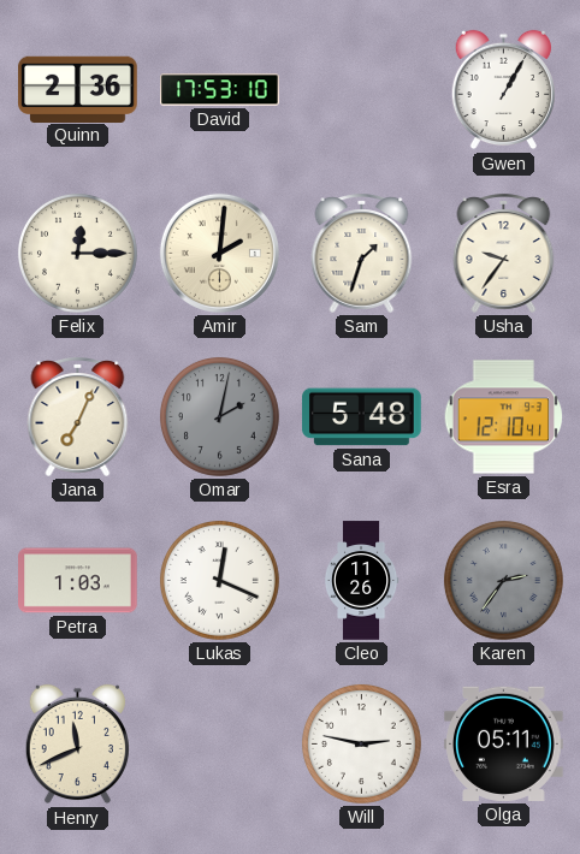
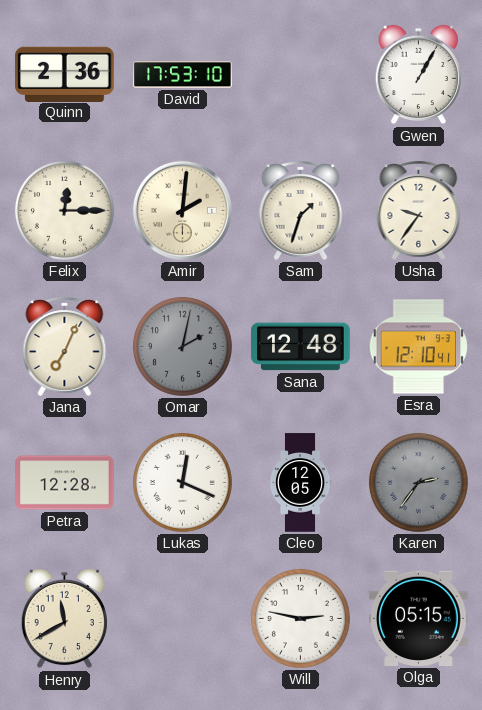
Sana: 5:48 -> 12:48 (301, 347)
Petra: 1:03 -> 12:28 (65, 483)
Cleo: 11:26 -> 12:05 (300, 483)
Henry: 11:41 -> 11:40 (64, 619)
Olga: 05:11 -> 05:15 (419, 618)
